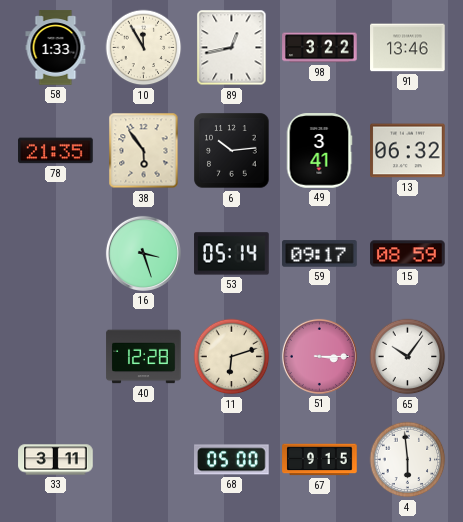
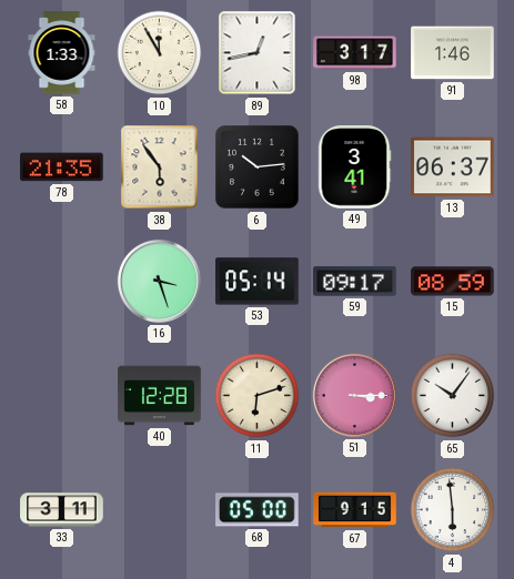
98: 3:22 -> 3:17 (355, 53)
91: 13:46 -> 1:46 (453, 53)
13: 06:32 -> 06:37 (453, 167)
